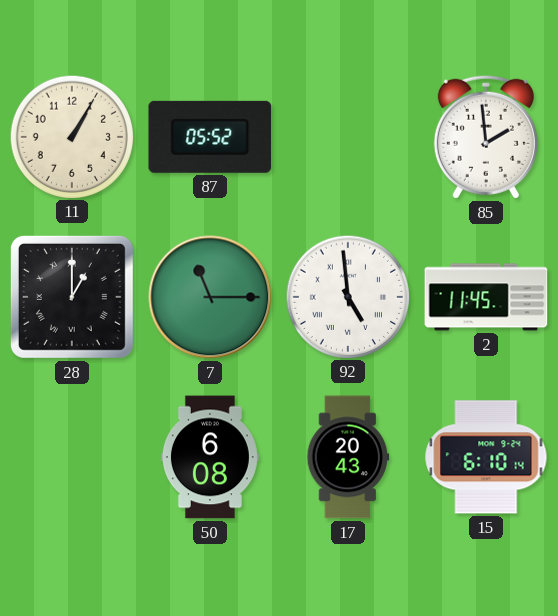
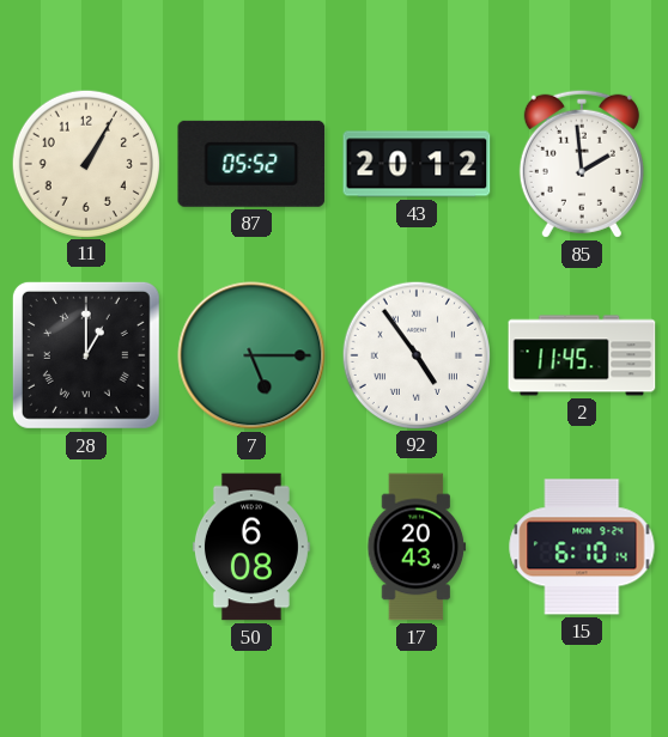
43: none -> 20:12 (417, 164)
7: 11:15 -> 5:15 (251, 355)
92: 4:59 -> 4:54 (415, 354)
